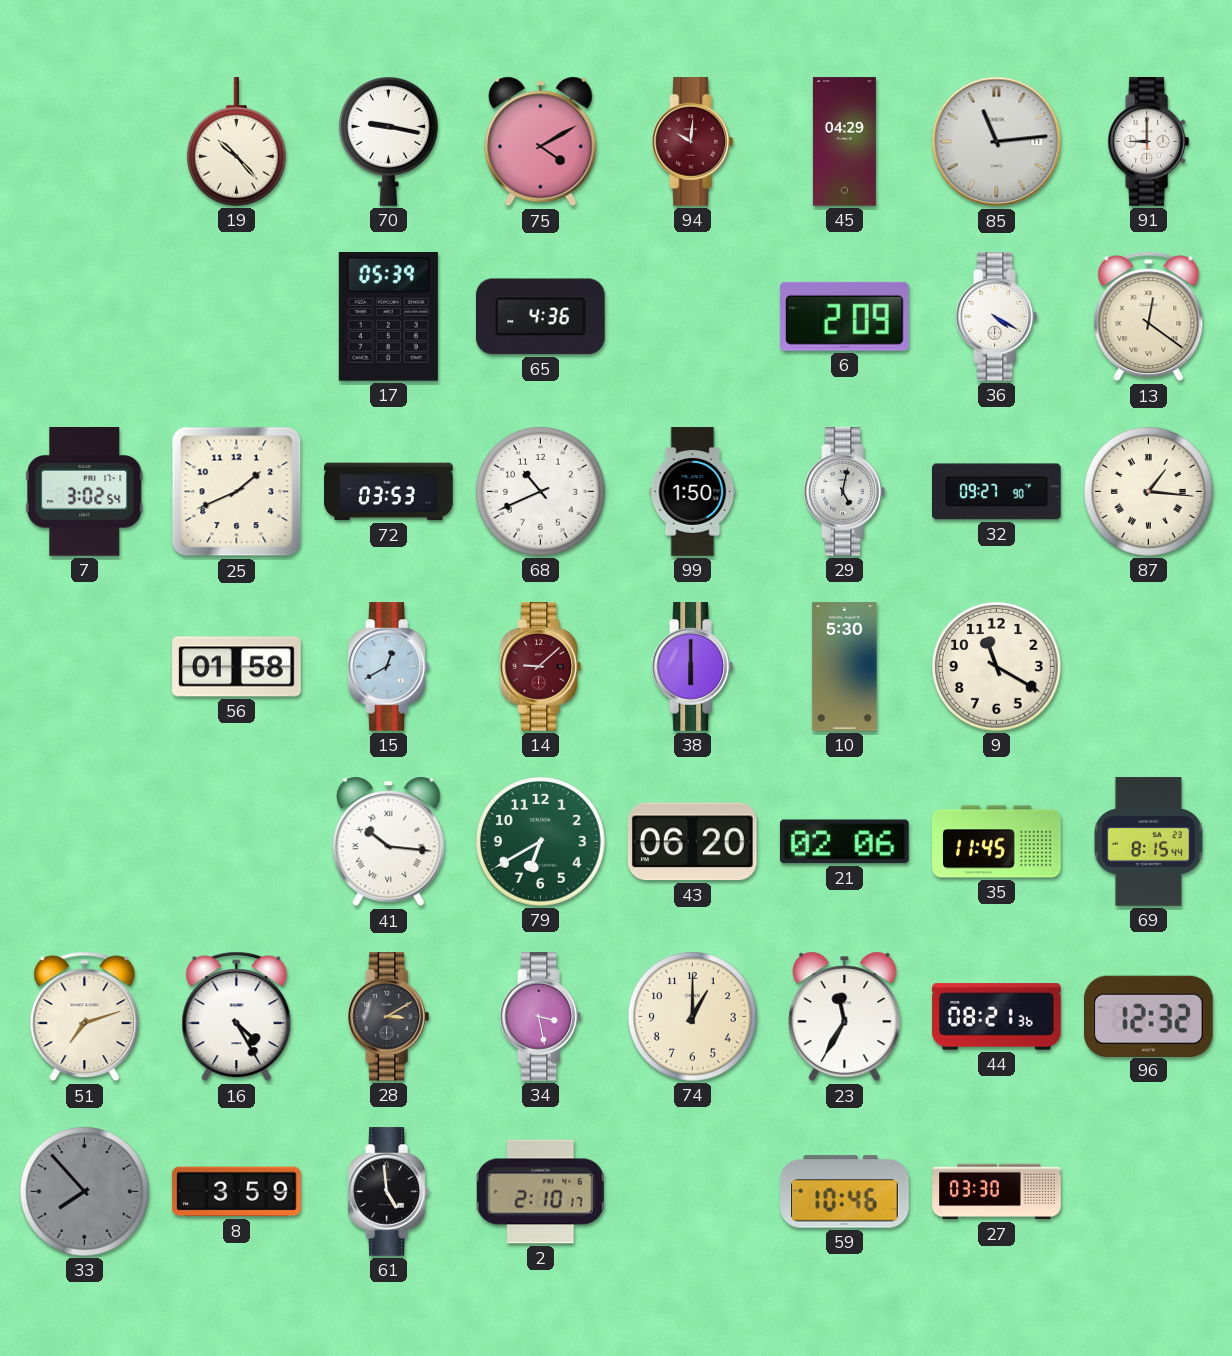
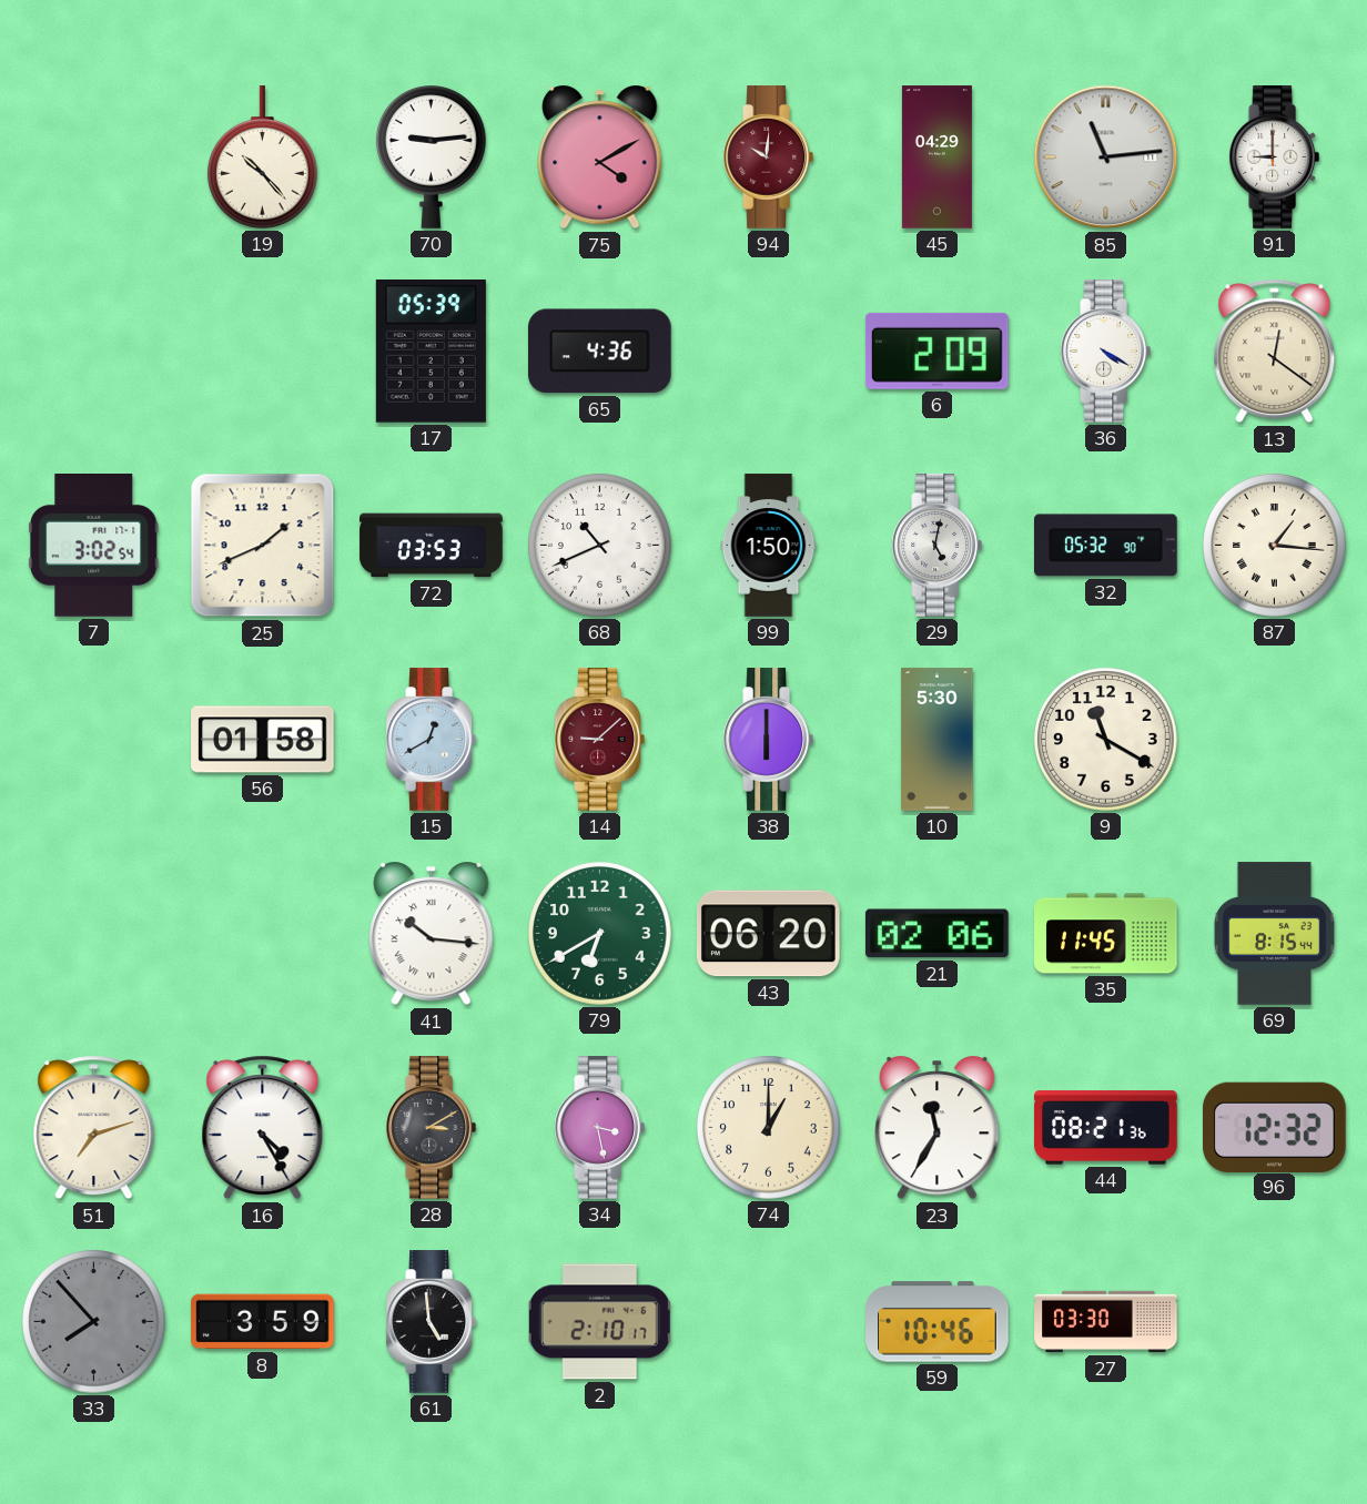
70: 9:17 -> 9:14 (432, 157)
32: 09:27 -> 05:32 (1106, 546)
